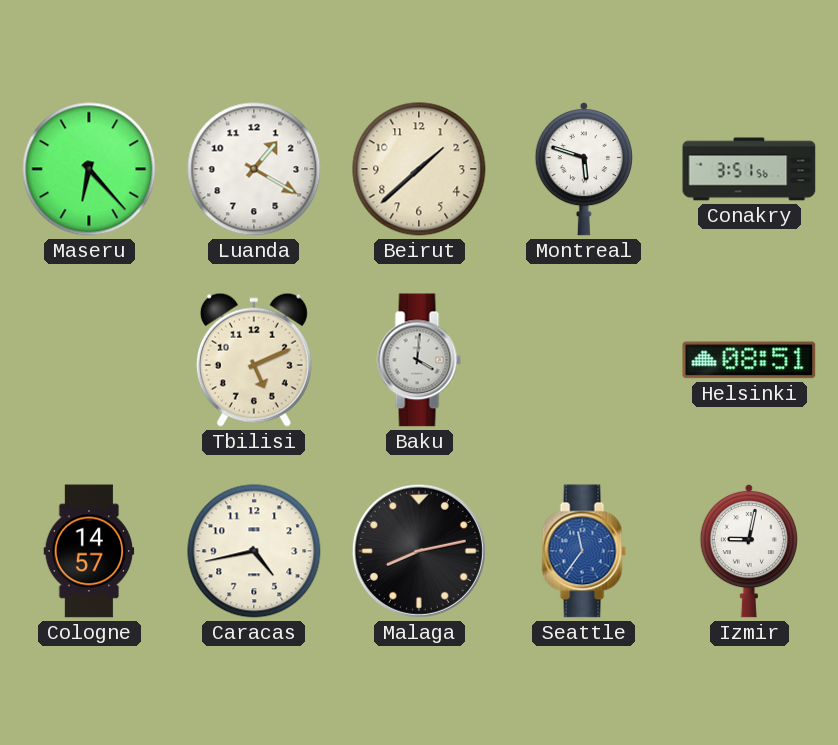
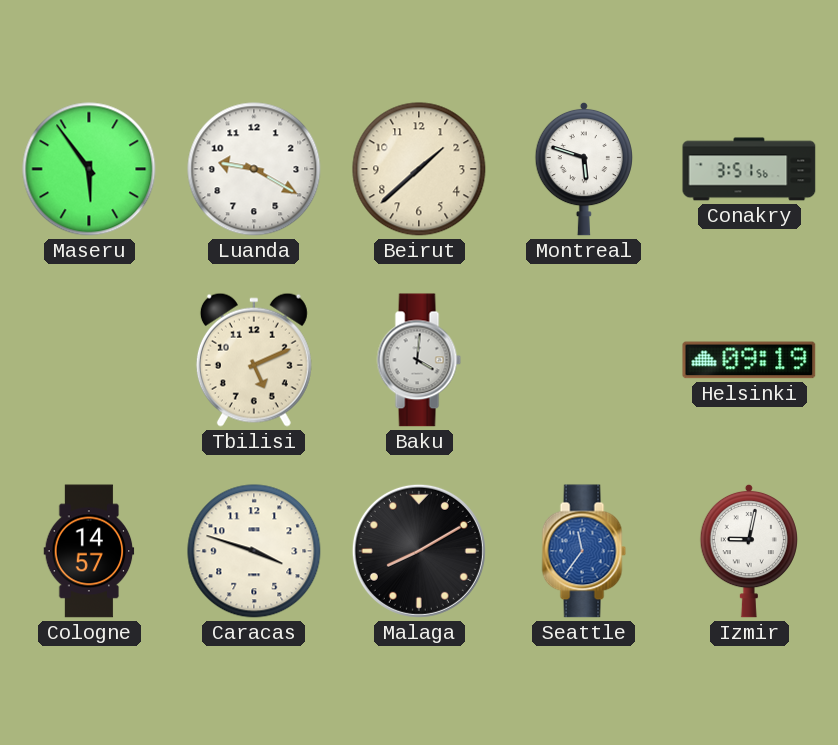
Maseru: 6:23 -> 5:54 (89, 169)
Luanda: 1:20 -> 9:20 (254, 169)
Helsinki: 08:51 -> 09:19 (749, 360)
Caracas: 4:43 -> 3:48 (254, 551)
Malaga: 8:13 -> 8:10 (419, 551)
